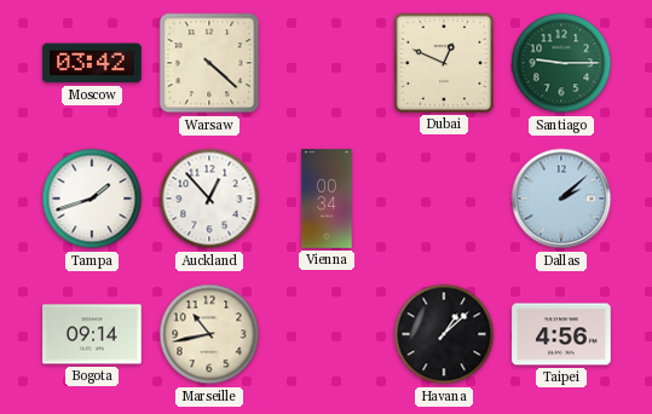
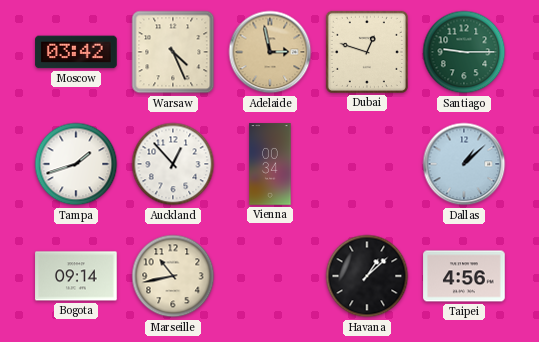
Warsaw: 4:22 -> 4:26 (173, 52)
Adelaide: none -> 2:58 (270, 52)
Dubai: 12:49 -> 12:48 (367, 52)
Dallas: 2:08 -> 1:08 (464, 164)
